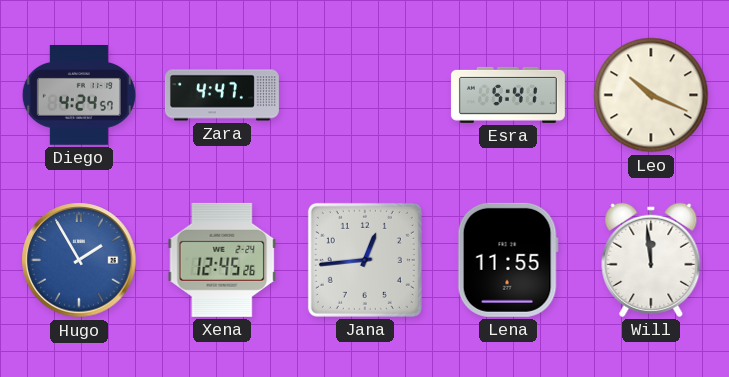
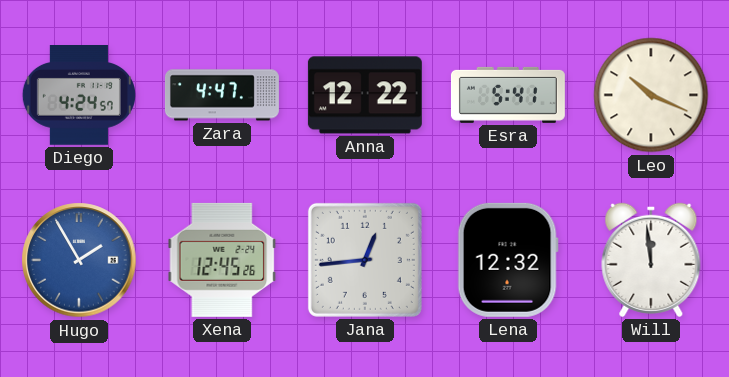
Anna: none -> 12:22 (365, 95)
Lena: 11:55 -> 12:32 (508, 260)
